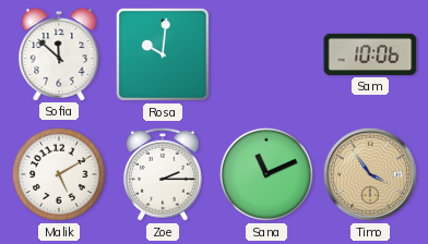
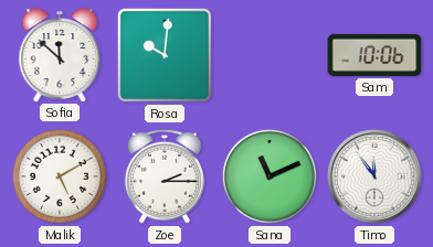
Timo: 3:54 -> 11:54 (374, 176)
Timo dial: champagne -> white (374, 176)
